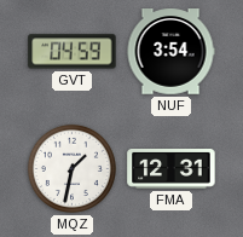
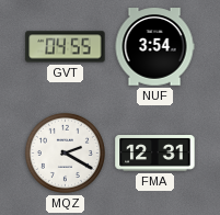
GVT: 04:59 -> 04:55 (66, 47)
MQZ: 1:32 -> 2:20 (65, 152)
